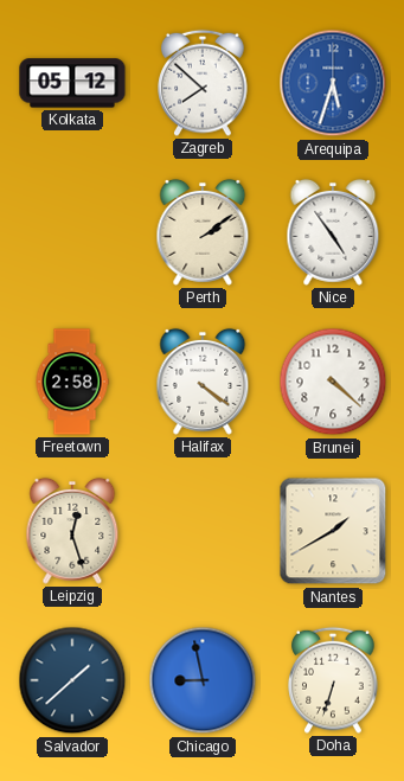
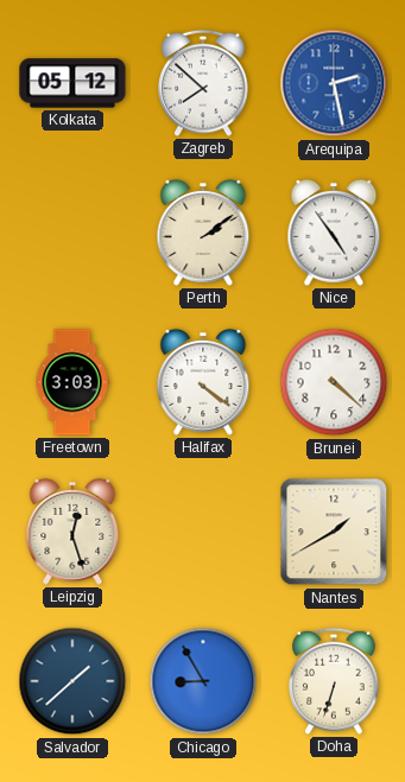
Arequipa: 5:33 -> 2:28 (334, 83)
Freetown: 2:58 -> 3:03 (72, 382)
Chicago: 8:58 -> 8:55 (203, 681)
